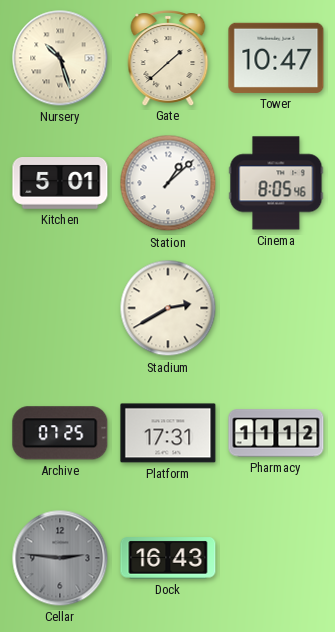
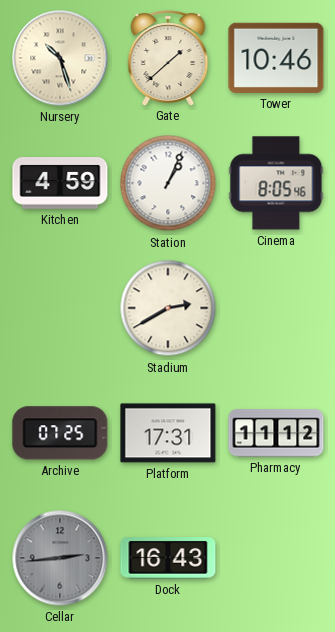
Tower: 10:47 -> 10:46 (276, 58)
Kitchen: 5:01 -> 4:59 (60, 184)
Station: 1:08 -> 1:04 (168, 183)
Cellar: 2:46 -> 2:44 (60, 558)
